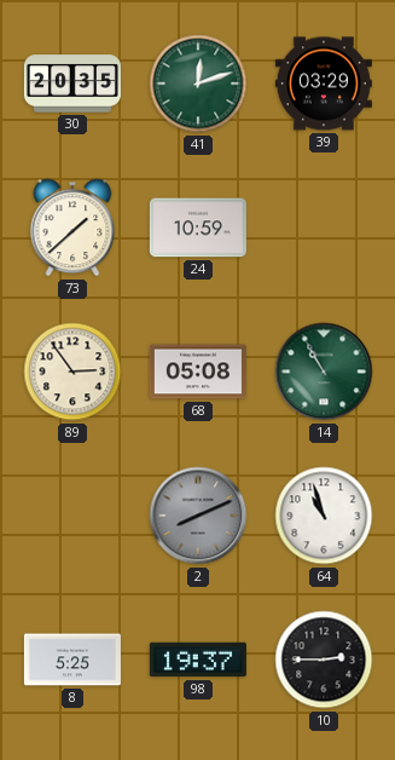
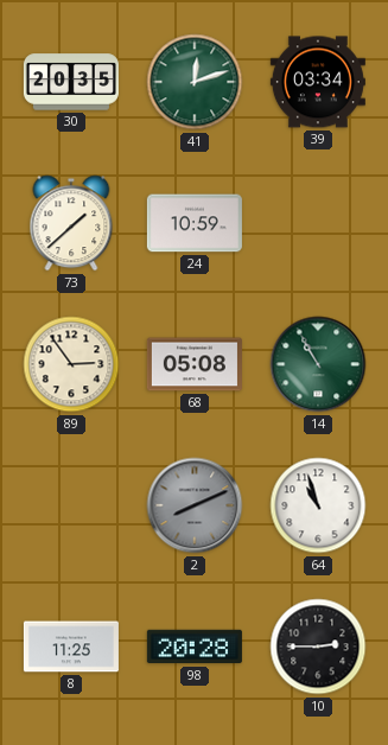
39: 03:29 -> 03:34 (318, 82)
8: 5:25 -> 11:25 (71, 647)
98: 19:37 -> 20:28 (195, 647)
